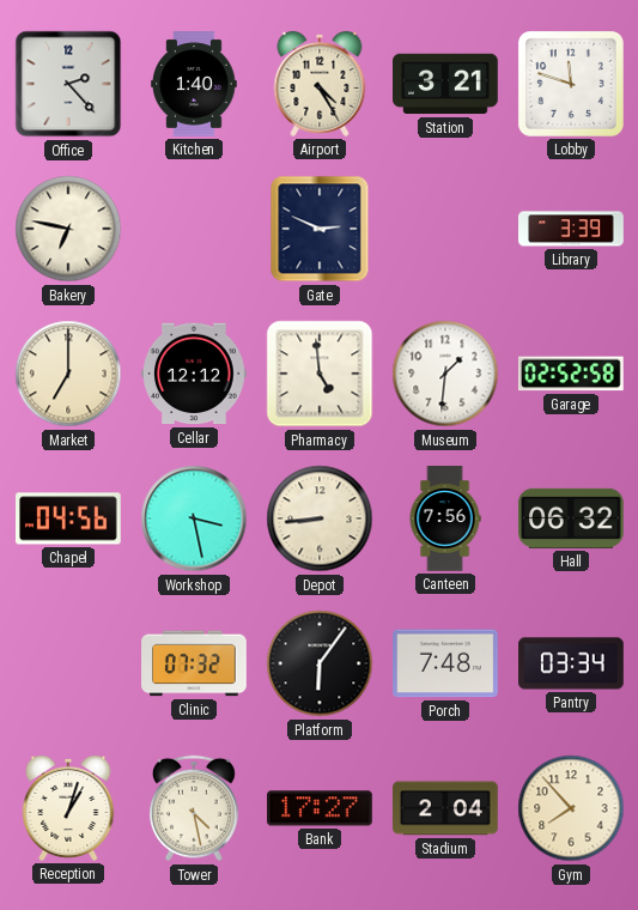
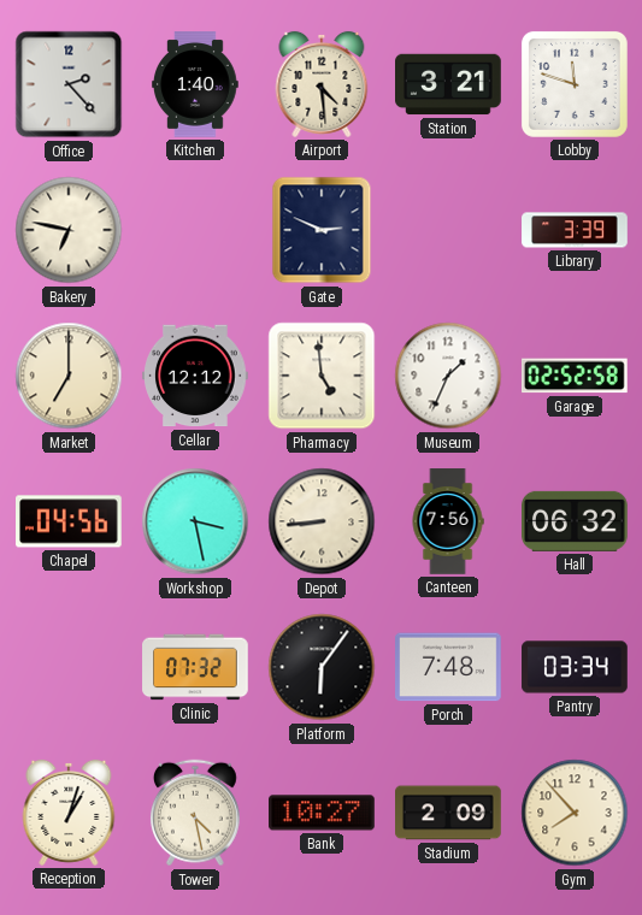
Airport: 4:25 -> 4:29 (322, 84)
Museum: 1:31 -> 1:34 (448, 376)
Bank: 17:27 -> 10:27 (323, 813)
Stadium: 2:04 -> 2:09 (449, 813)
